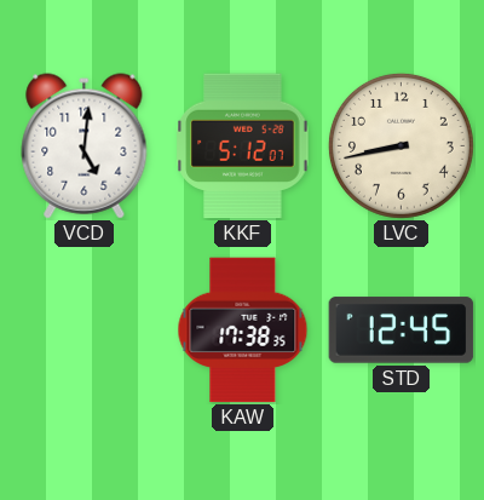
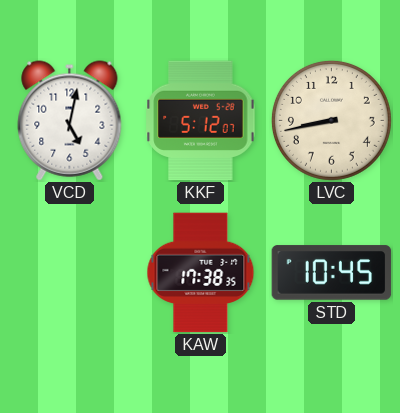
VCD: 5:01 -> 5:02 (70, 121)
STD: 12:45 -> 10:45 (332, 273)
